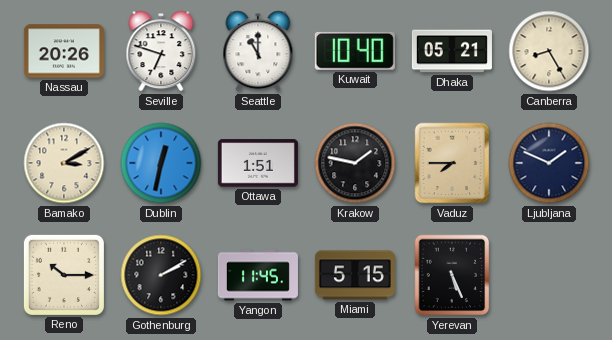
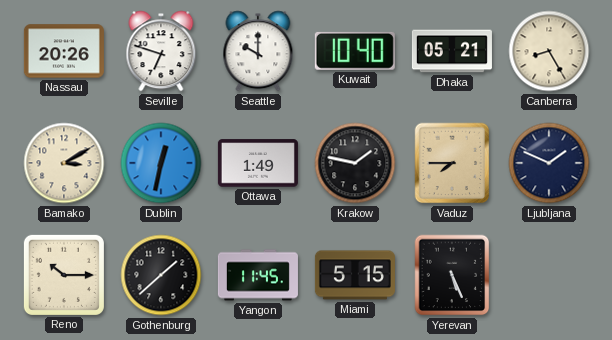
Seattle: 11:00 -> 10:00 (258, 51)
Ottawa: 1:51 -> 1:49 (258, 163)
Gothenburg: 2:10 -> 1:38 (161, 275)
